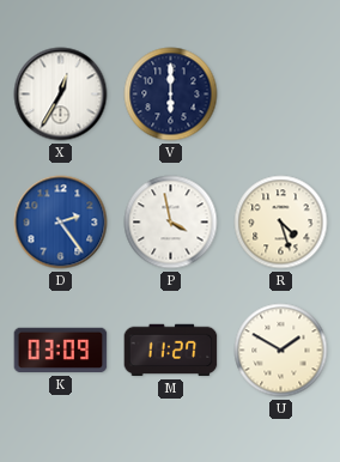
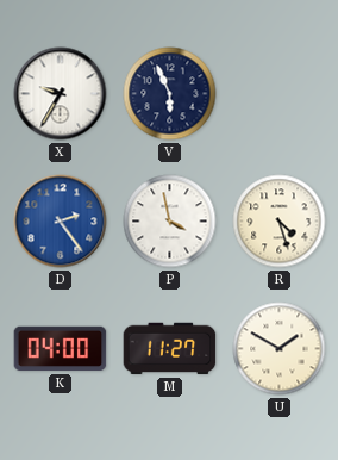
X: 12:35 -> 9:35 (61, 94)
V: 6:00 -> 5:56 (170, 94)
K: 03:09 -> 04:00 (61, 349)
